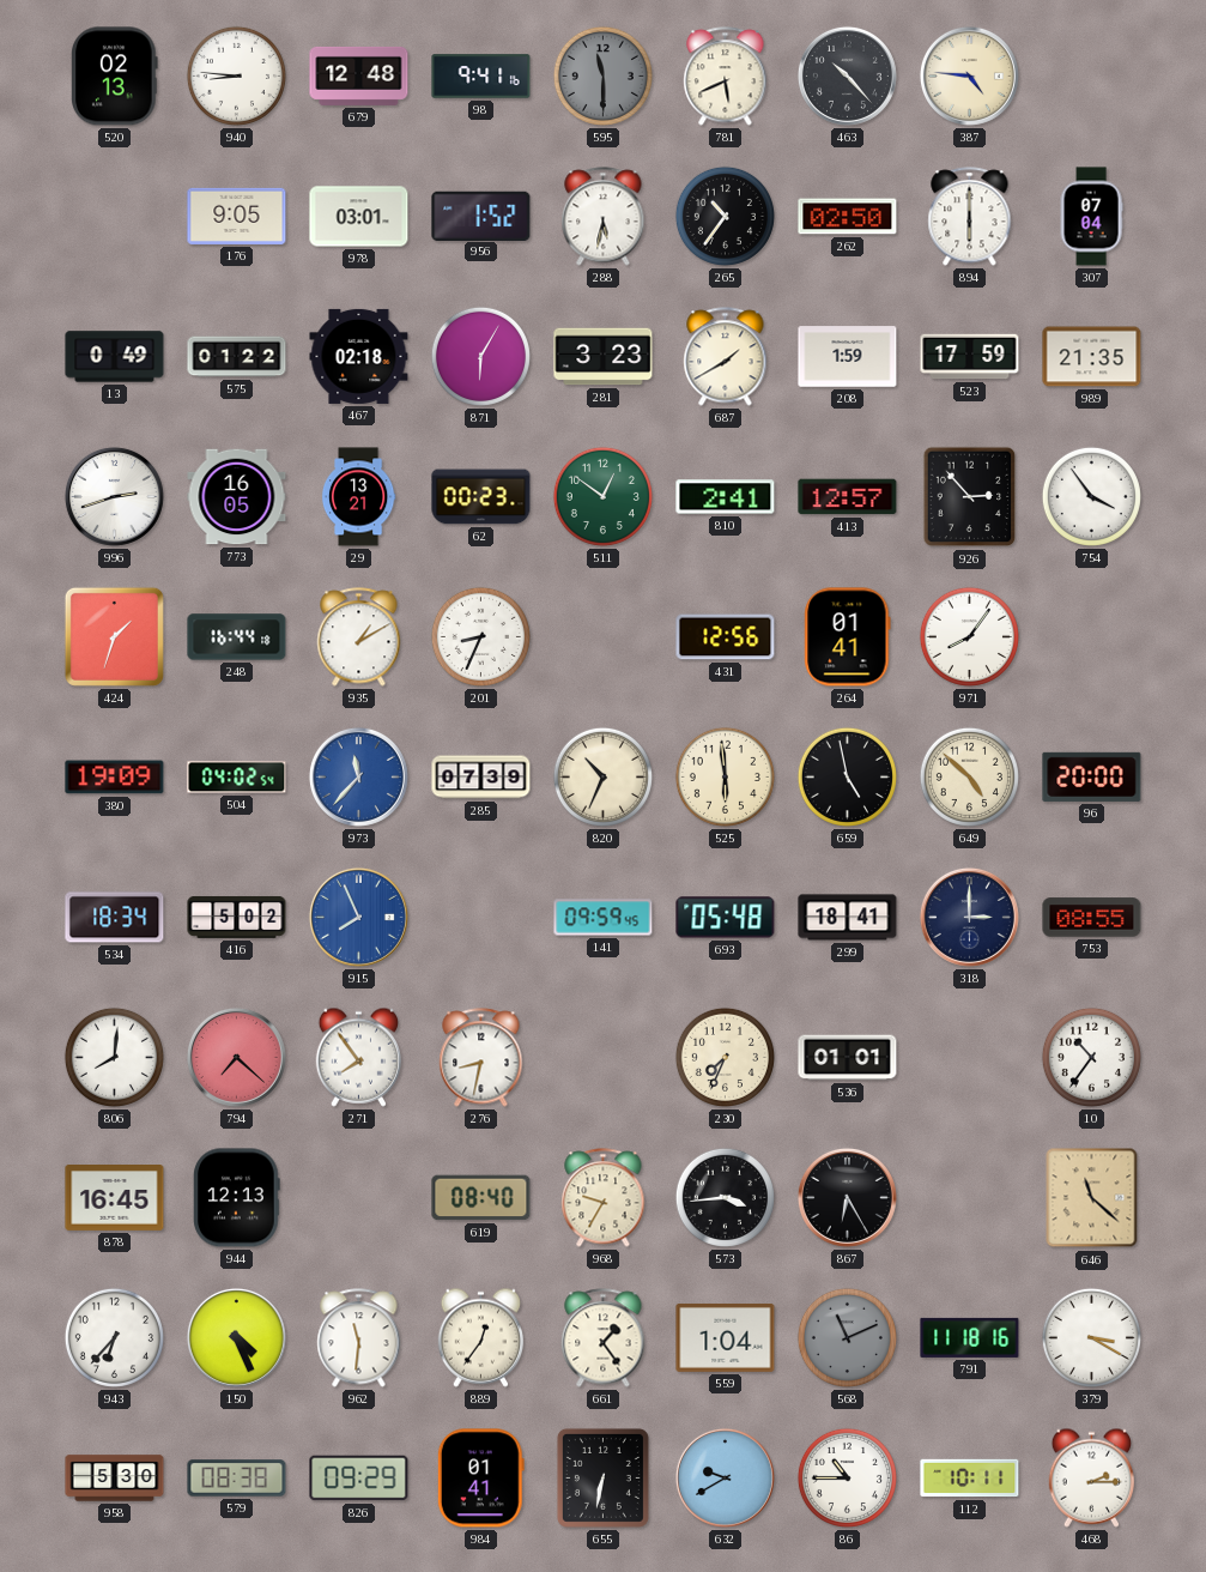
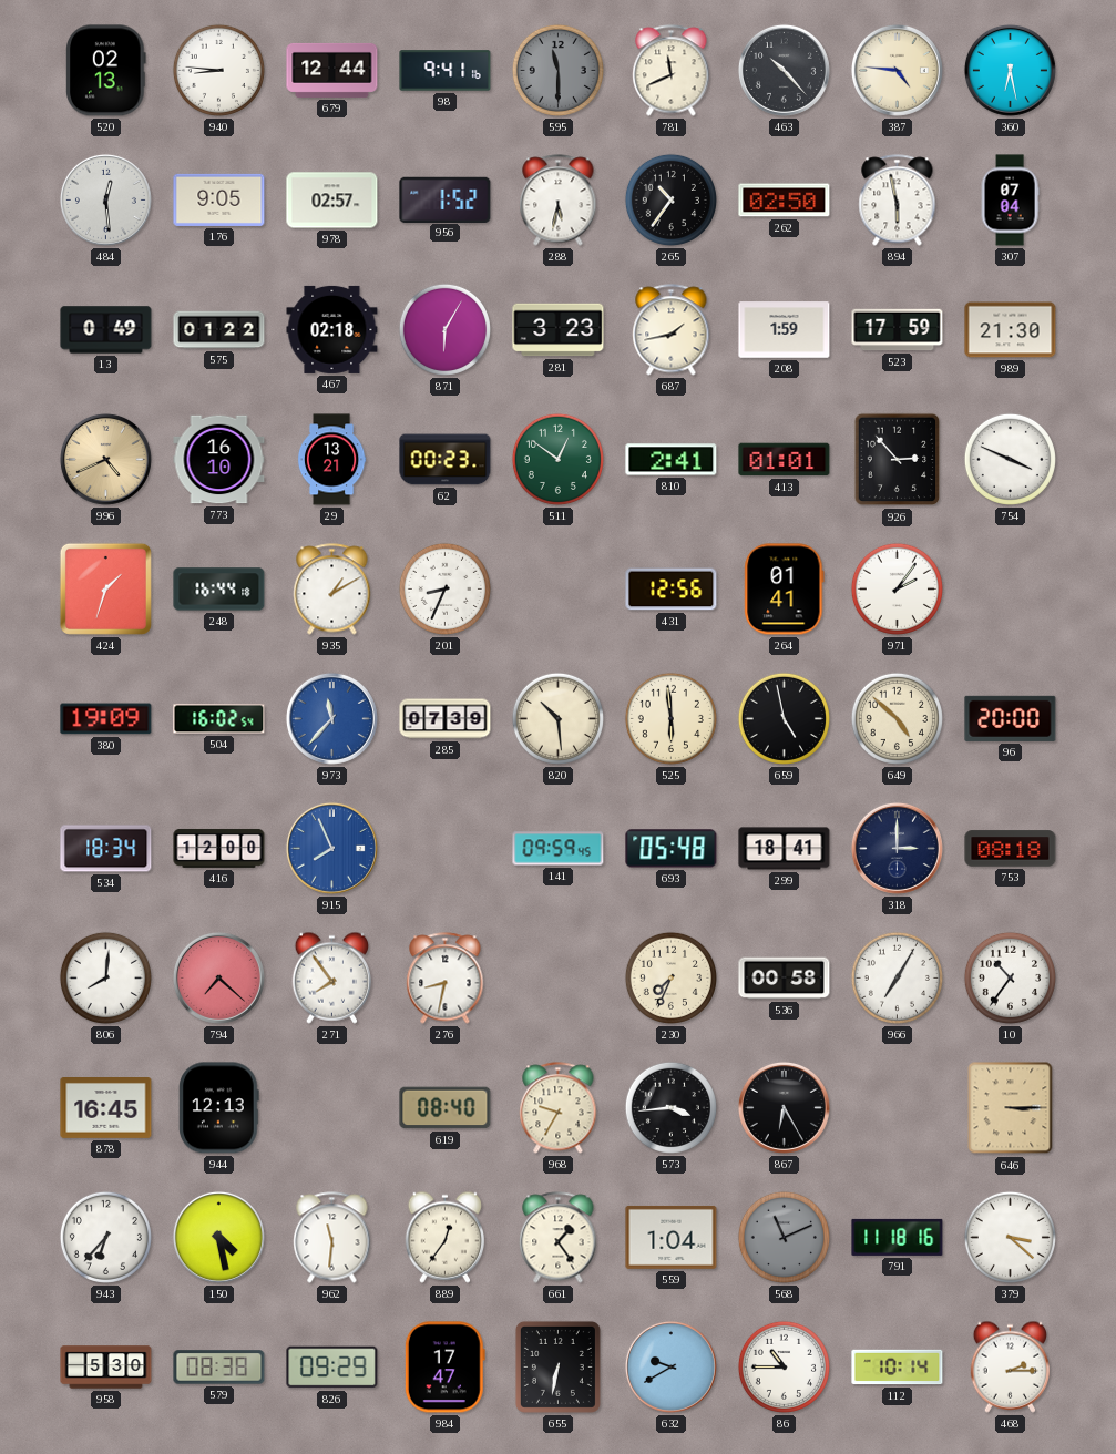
679: 12:48 -> 12:44 (332, 70)
781: 5:41 -> 11:41 (672, 71)
360: none -> 6:28 (1010, 70)
484: none -> 12:29 (105, 199)
978: 03:01 -> 02:57 (332, 201)
894: 6:00 -> 5:58 (898, 201)
687: 1:40 -> 1:43 (672, 330)
989: 21:35 -> 21:30 (1011, 330)
996: 2:42 -> 4:41 (105, 459)
996 dial: white -> champagne (105, 459)
773: 16:05 -> 16:10 (219, 460)
413: 12:57 -> 01:01 (785, 460)
754: 3:54 -> 3:49 (1010, 459)
971: 8:06 -> 2:06 (897, 588)
504: 04:02 -> 16:02 (219, 719)
820: 10:34 -> 10:29 (557, 718)
416: 5:02 -> 12:00 (219, 848)
753: 08:55 -> 08:18 (1011, 849)
536: 01:01 -> 00:58 (785, 979)
966: none -> 7:05 (897, 977)
646: 11:22 -> 3:15 (1011, 1108)
150: 4:26 -> 4:28 (218, 1237)
379: 3:20 -> 3:22 (1010, 1237)
984: 01:41 -> 17:47 (444, 1368)
112: 10:11 -> 10:14 (898, 1368)
